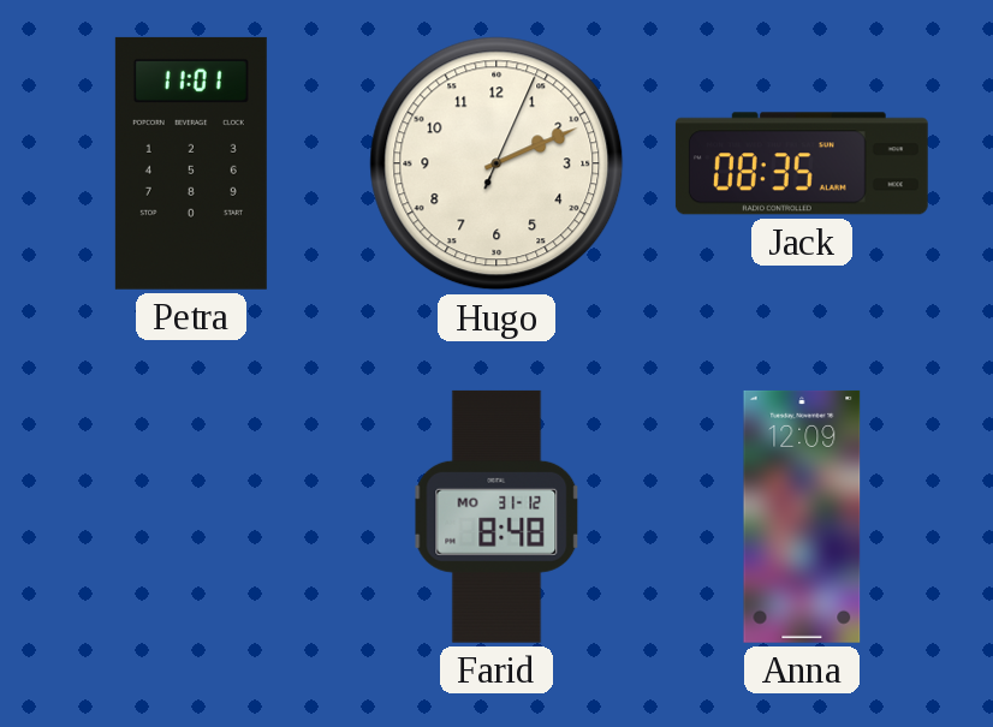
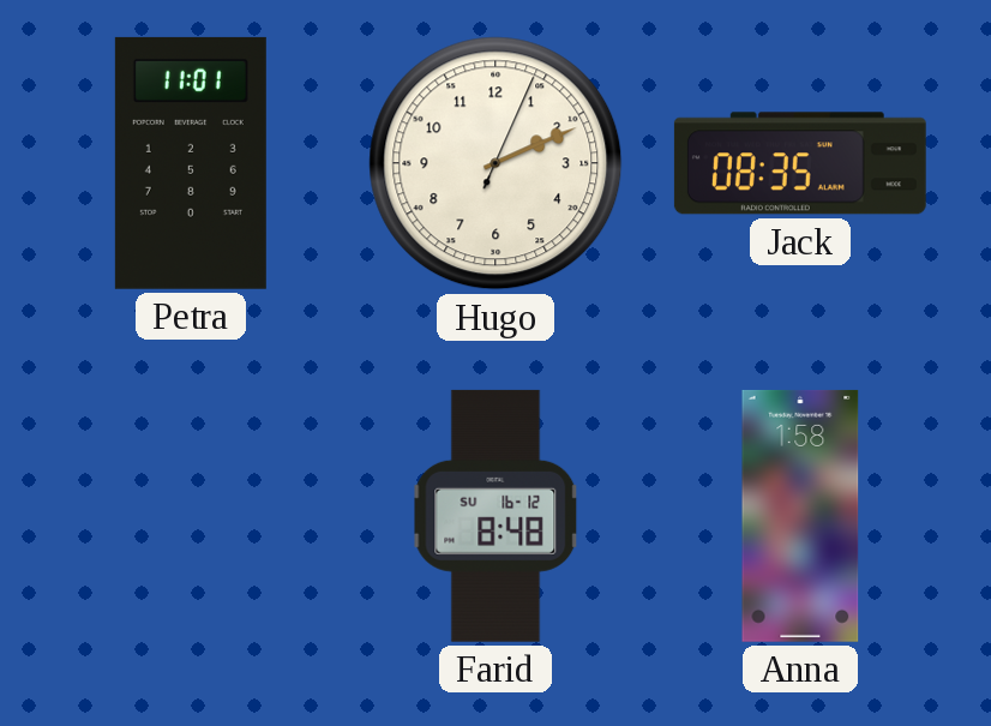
Farid date: MO 31-12 -> SU 16-12 (495, 516)
Anna: 12:09 -> 1:58 (800, 516)
